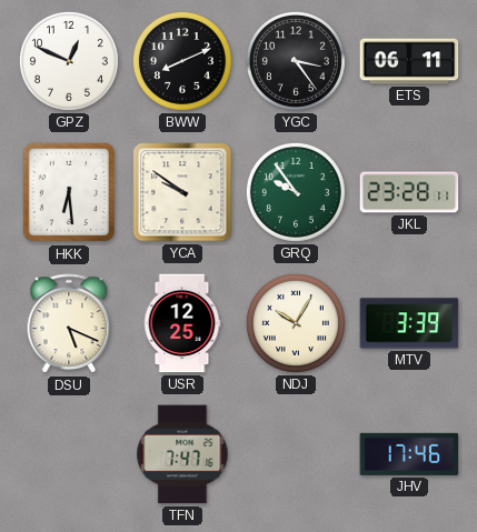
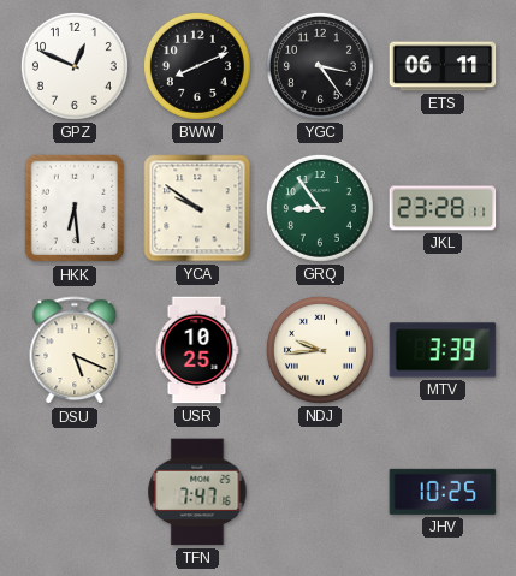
GRQ: 9:54 -> 8:54 (320, 208)
USR: 12:25 -> 10:25 (197, 350)
NDJ: 10:05 -> 9:44 (320, 350)
JHV: 17:46 -> 10:25 (443, 492)
